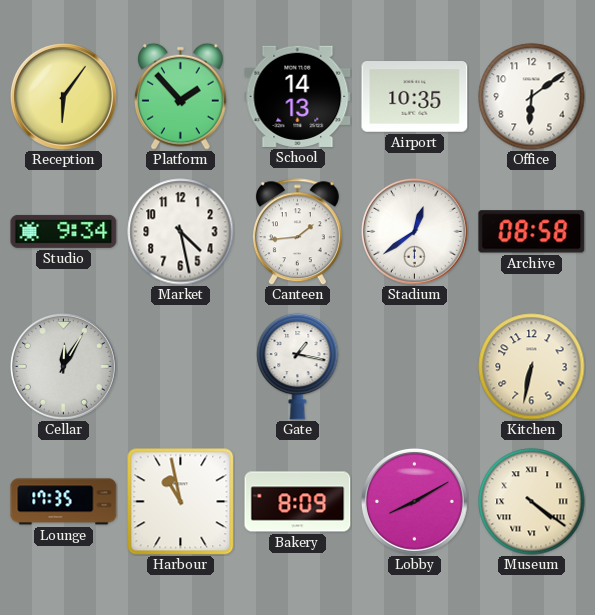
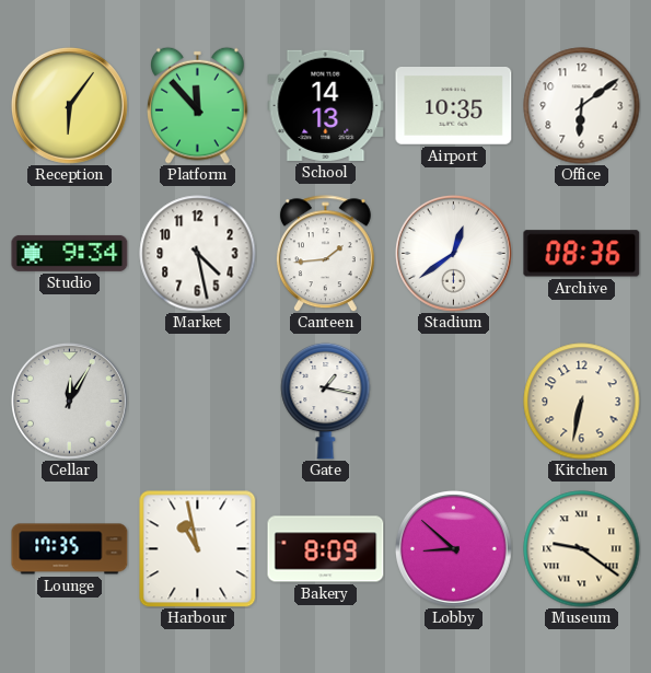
Platform: 1:53 -> 11:53 (198, 105)
Archive: 08:58 -> 08:36 (582, 254)
Lobby: 8:10 -> 8:52 (454, 549)
Museum: 4:21 -> 9:21 (582, 549)
